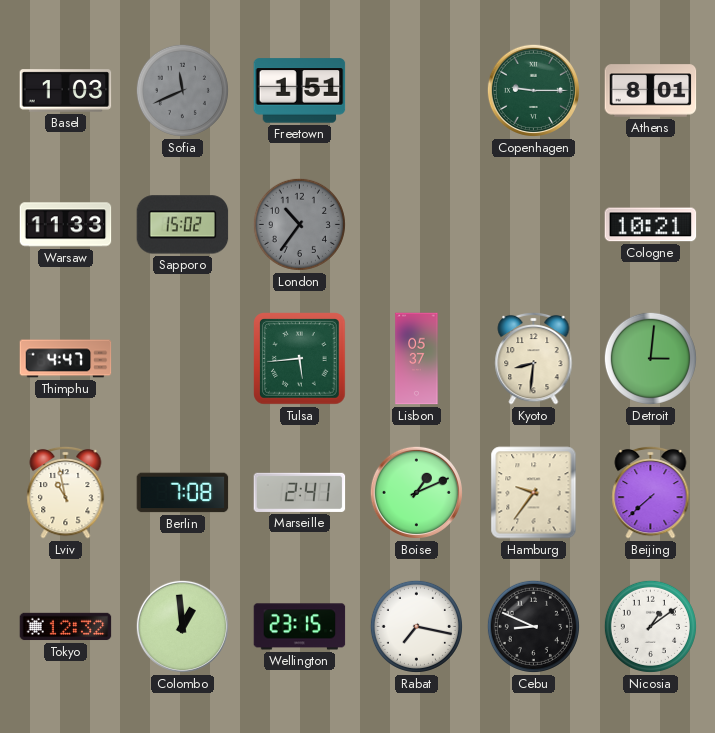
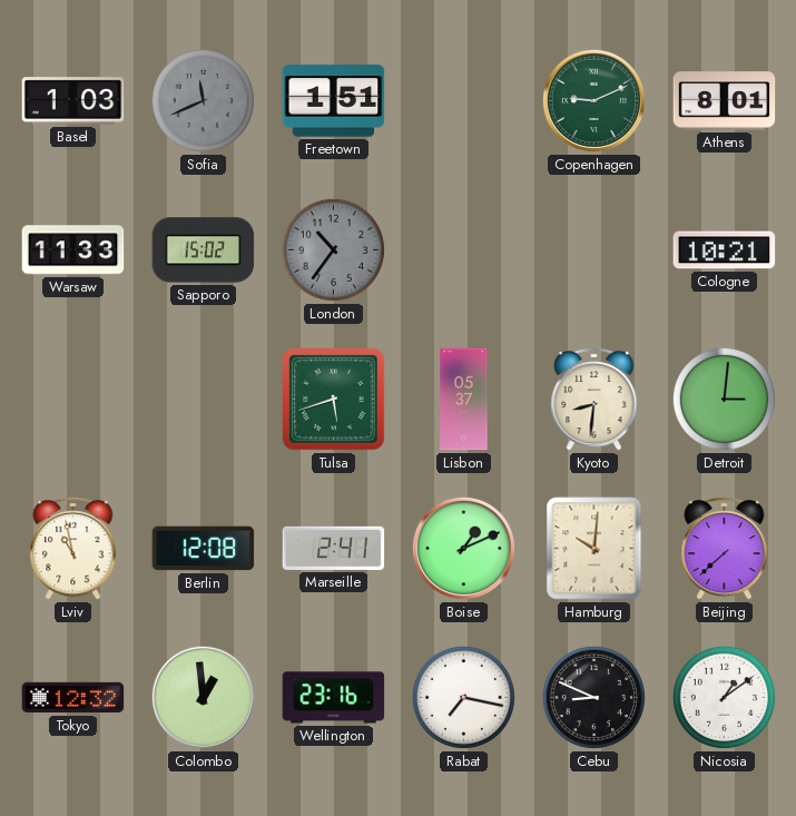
Copenhagen: 9:15 -> 9:11 (593, 100)
Thimphu: 4:47 -> none (66, 359)
Tulsa: 5:44 -> 5:42 (334, 400)
Berlin: 7:08 -> 12:08 (204, 549)
Hamburg: 9:36 -> 10:01 (594, 549)
Wellington: 23:15 -> 23:16 (334, 698)
